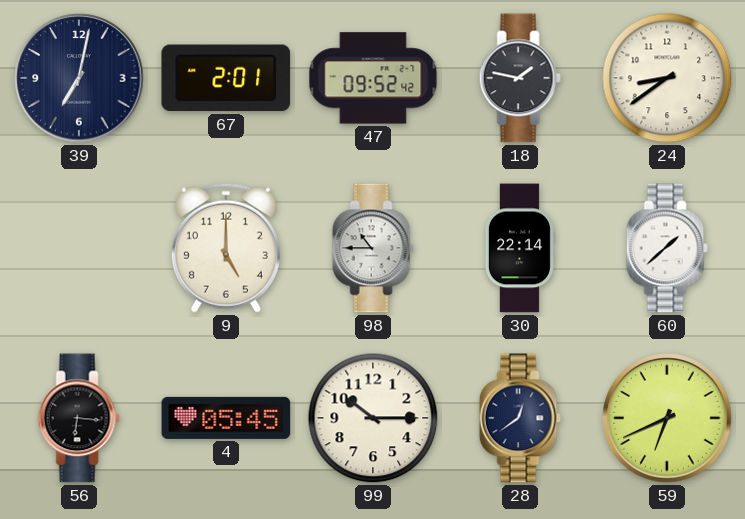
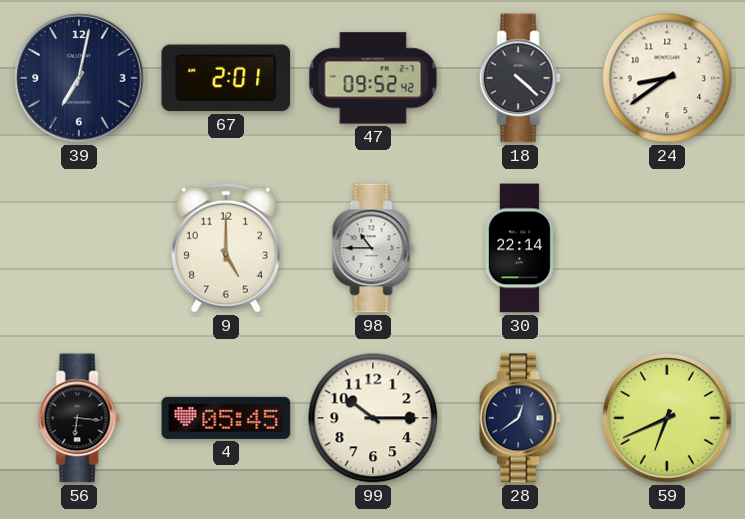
18: 1:47 -> 4:22 (520, 78)
60: 1:38 -> none (667, 248)
